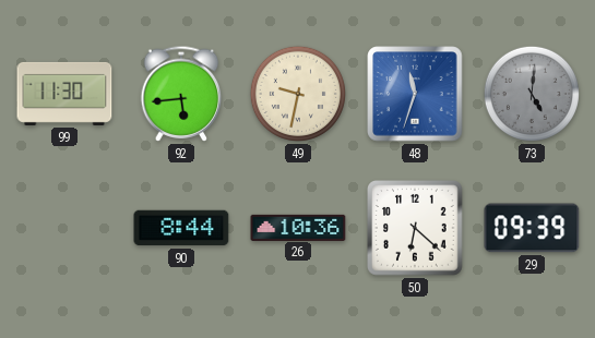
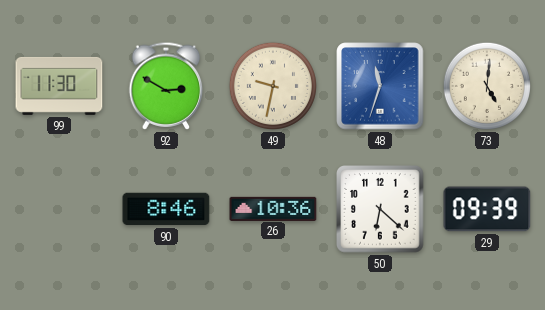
92: 5:44 -> 2:50 (166, 86)
73 dial: grey -> cream (487, 86)
90: 8:44 -> 8:46 (166, 209)
